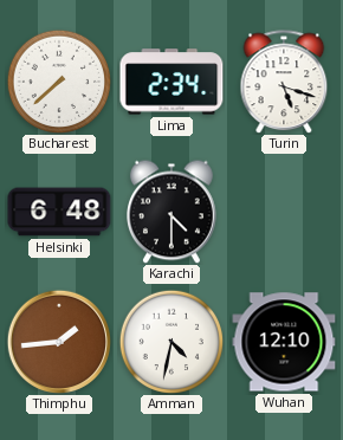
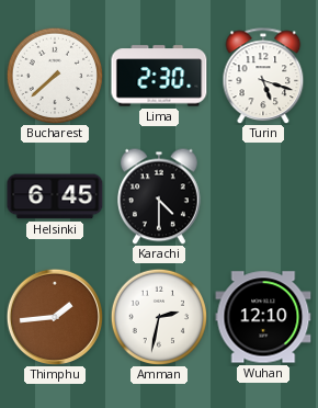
Lima: 2:34 -> 2:30 (159, 76)
Helsinki: 6:48 -> 6:45 (55, 196)
Amman: 4:32 -> 2:32 (159, 317)
